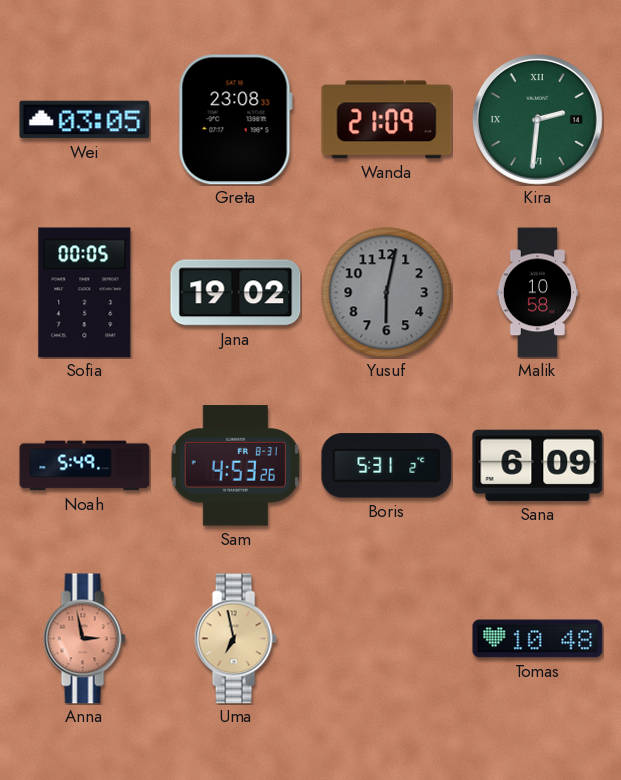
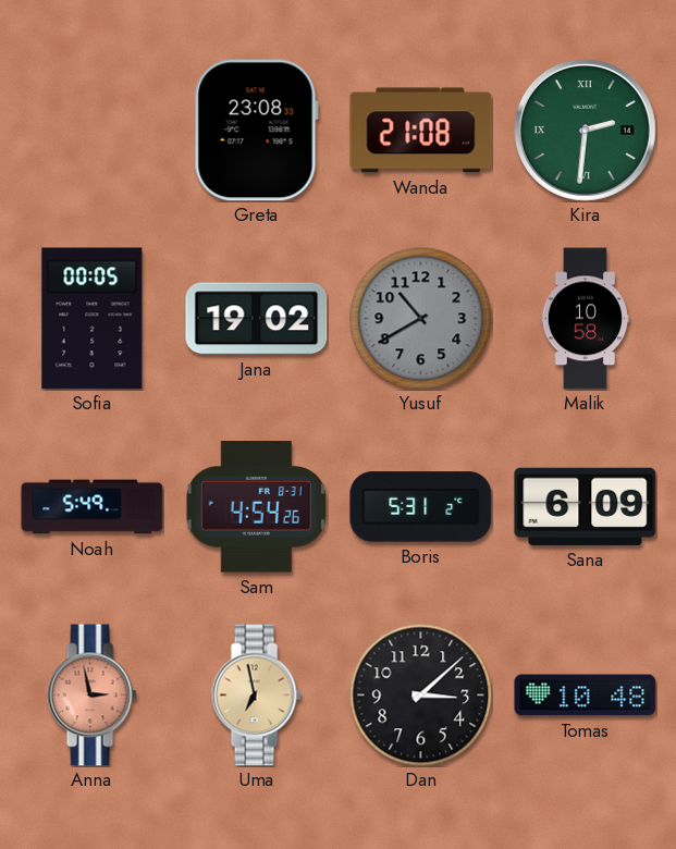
Wei: 03:05 -> none (85, 120)
Wanda: 21:09 -> 21:08 (421, 131)
Yusuf: 6:02 -> 10:40 (421, 319)
Sam: 4:53 -> 4:54 (256, 507)
Dan: none -> 3:08 (421, 696)
